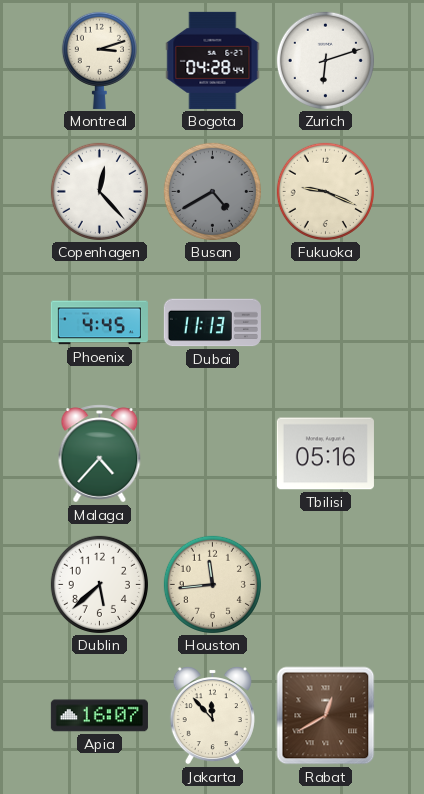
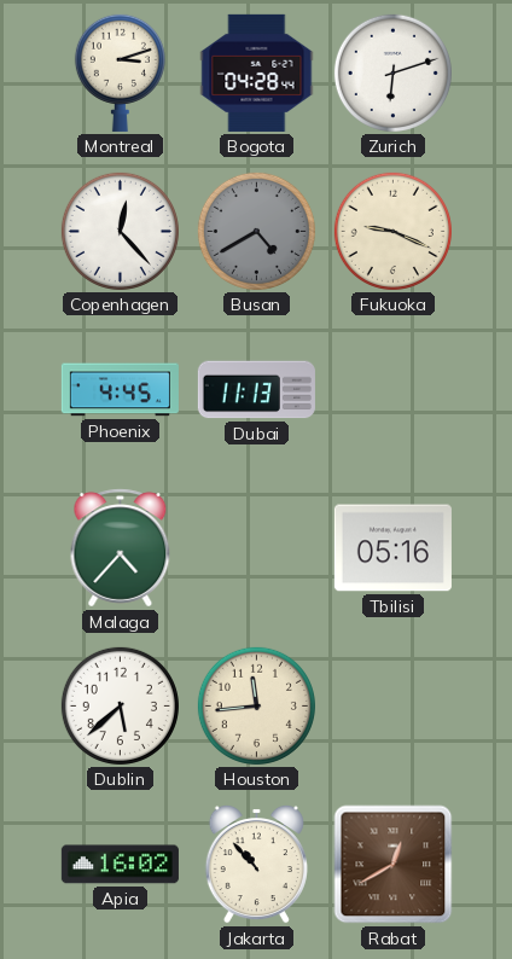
Apia: 16:07 -> 16:02 (120, 865)
Jakarta: 11:53 -> 10:53 (256, 864)
